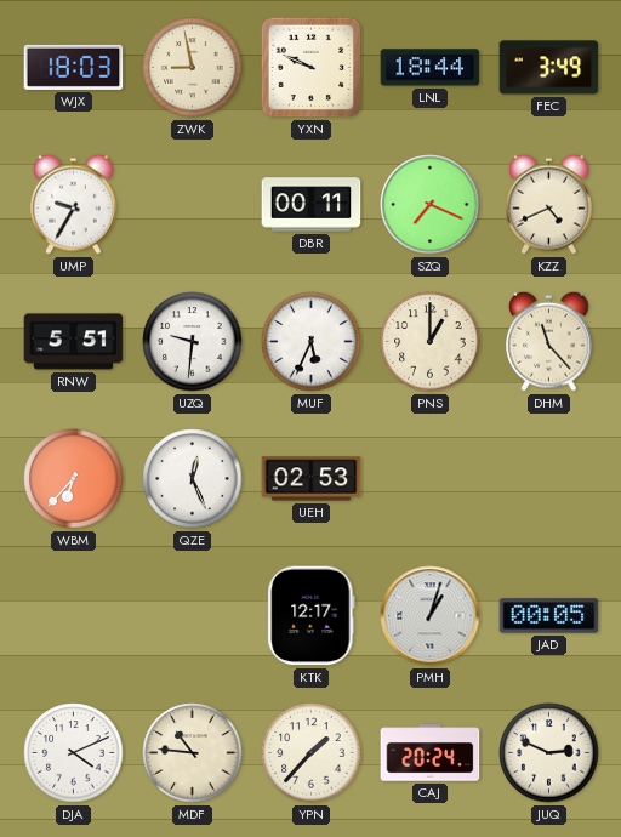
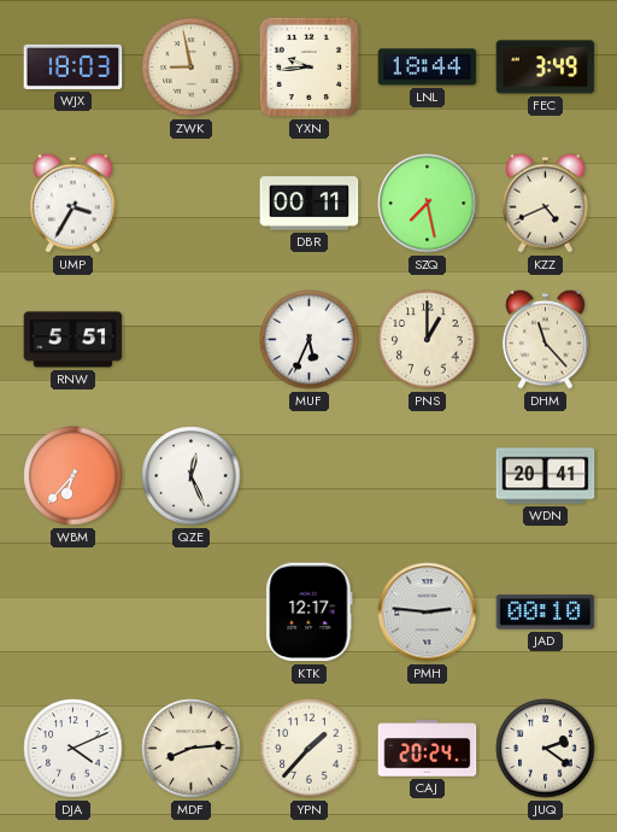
YXN: 9:49 -> 9:44 (310, 68)
UMP: 9:35 -> 3:35 (74, 203)
SZQ: 7:19 -> 7:28 (428, 204)
UZQ: 9:31 -> none (193, 342)
UEH: 02:53 -> none (312, 479)
WDN: none -> 20:41 (546, 476)
PMH: 1:03 -> 2:46 (428, 613)
JAD: 00:05 -> 00:10 (546, 613)
MDF: 10:46 -> 8:14 (192, 749)
JUQ: 2:49 -> 2:21 (546, 749)
